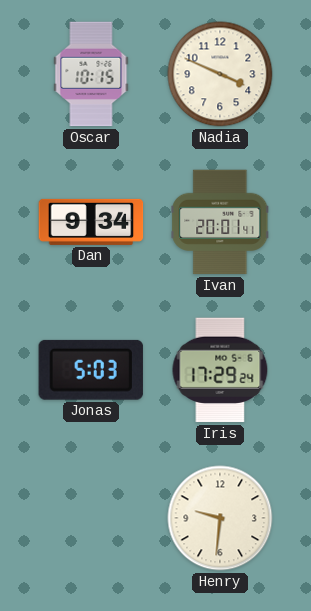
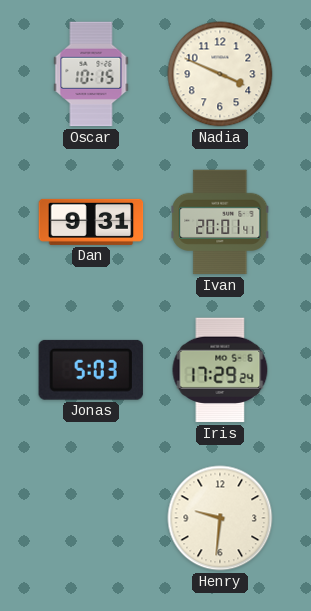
Dan: 9:34 -> 9:31 (91, 222)
